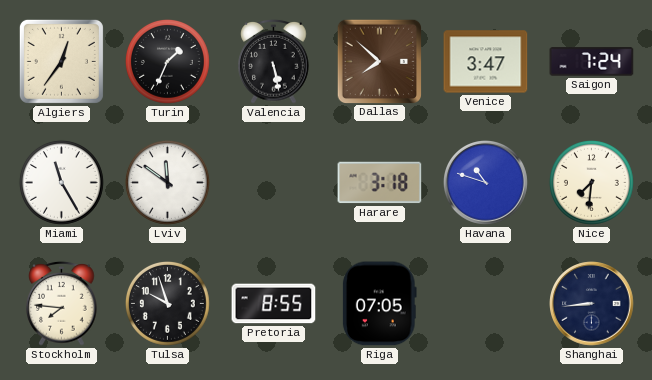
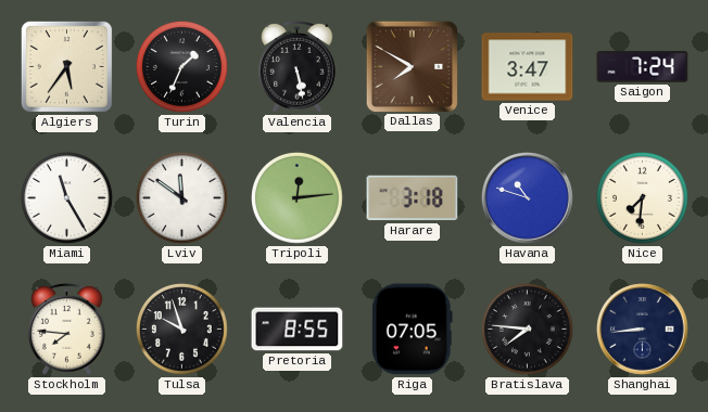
Algiers: 12:36 -> 5:36 (66, 66)
Dallas: 7:52 -> 7:50 (412, 66)
Tripoli: none -> 12:14 (296, 197)
Bratislava: none -> 7:46 (527, 329)
